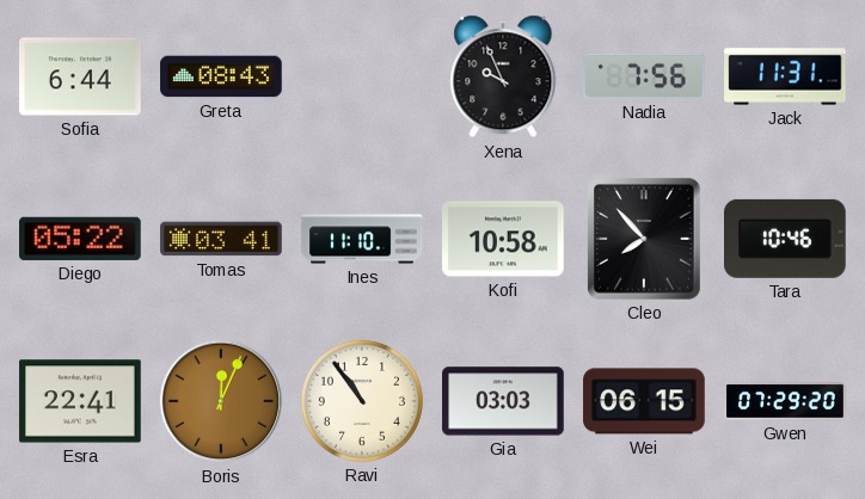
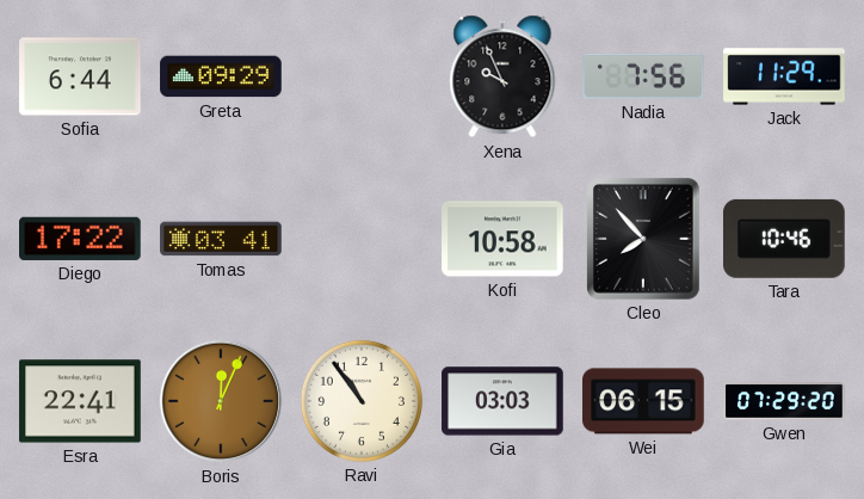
Greta: 08:43 -> 09:29 (221, 76)
Jack: 11:31 -> 11:29 (784, 76)
Diego: 05:22 -> 17:22 (81, 239)
Ines: 11:10 -> none (362, 239)
